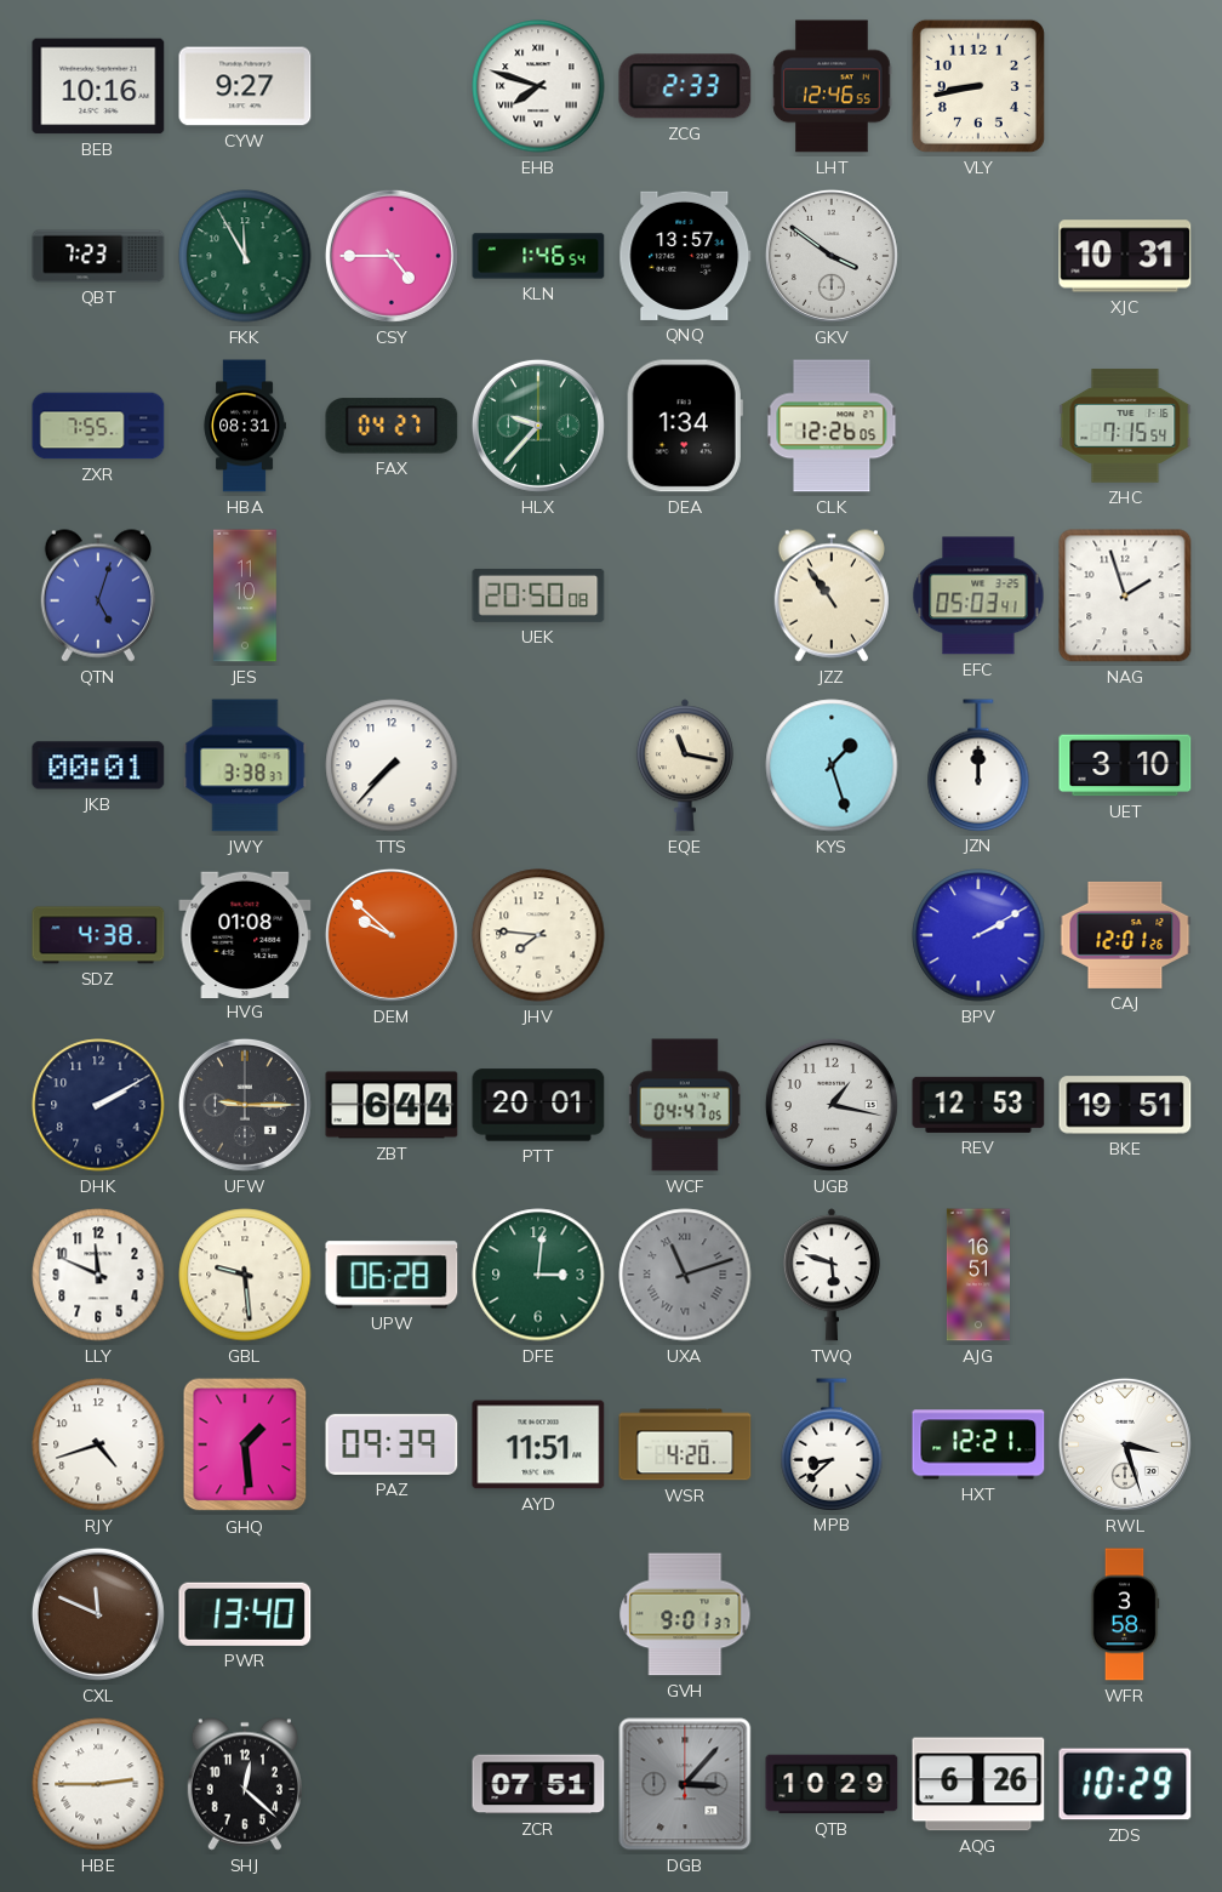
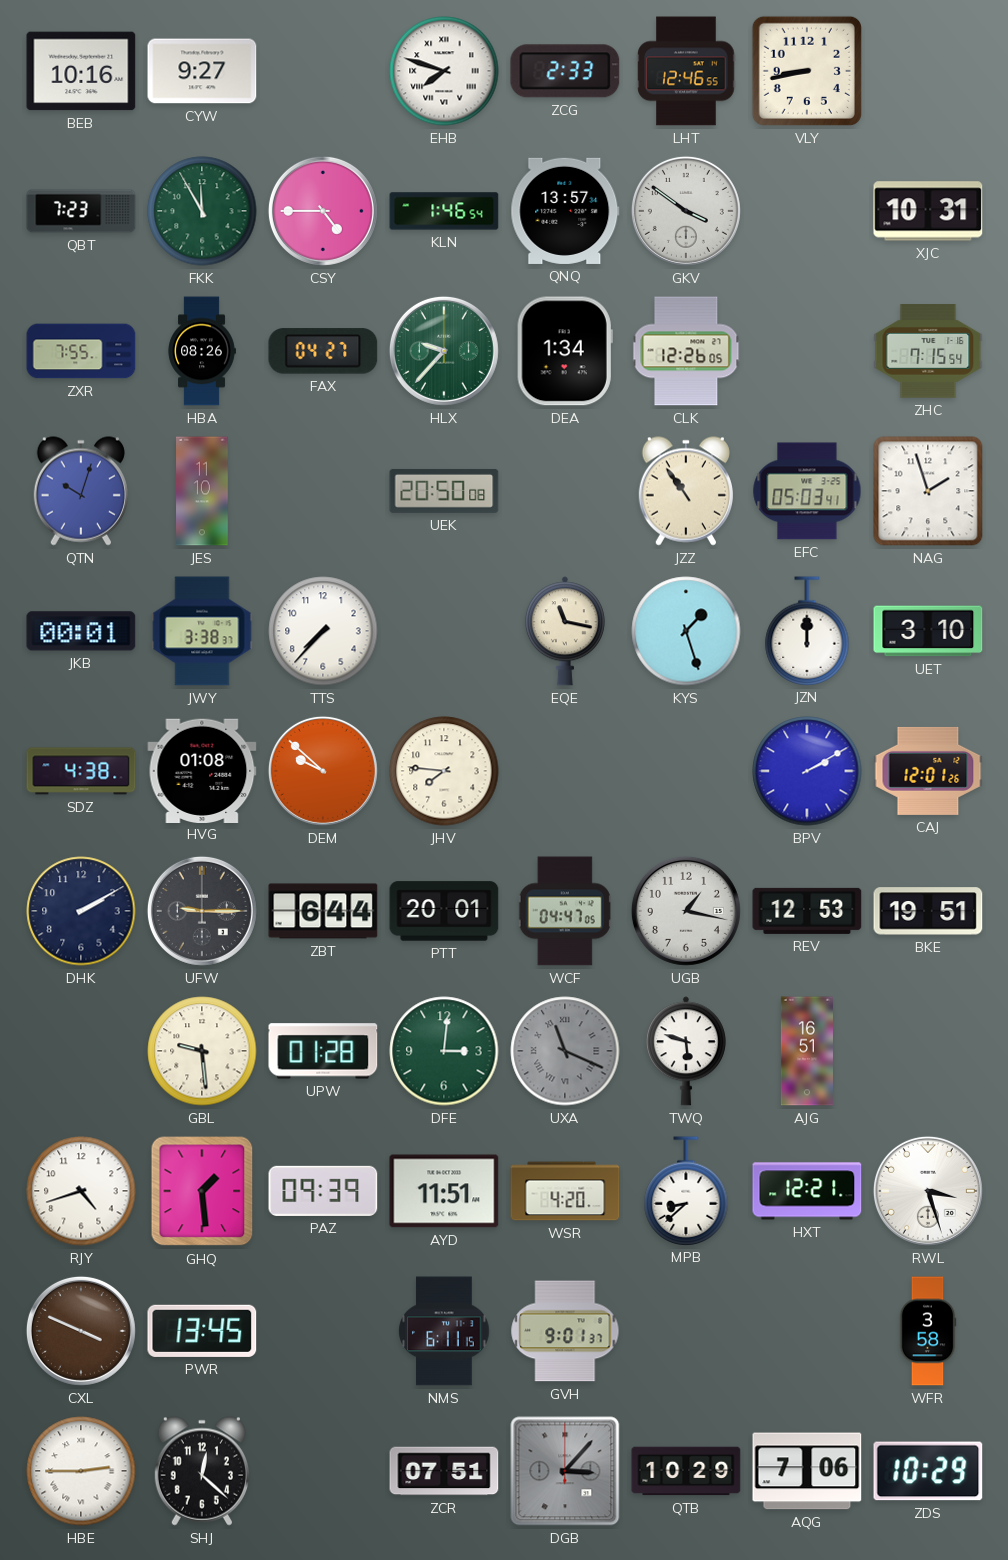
HBA: 08:31 -> 08:26 (202, 351)
QTN: 5:03 -> 10:03 (81, 491)
LLY: 11:49 -> none (98, 1275)
UPW: 06:28 -> 01:28 (323, 1051)
UXA: 11:12 -> 11:19 (565, 1051)
CXL: 11:49 -> 3:49 (81, 1331)
PWR: 13:40 -> 13:45 (202, 1331)
NMS: none -> 6:11 (444, 1331)
AQG: 6:26 -> 7:06 (807, 1471)
